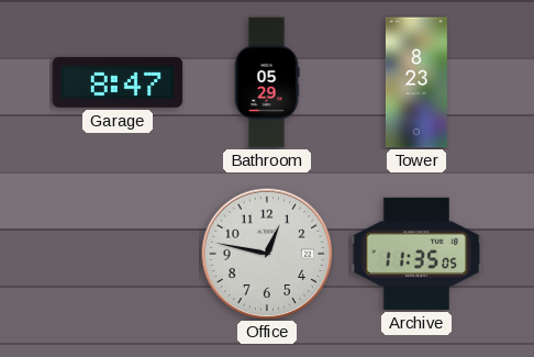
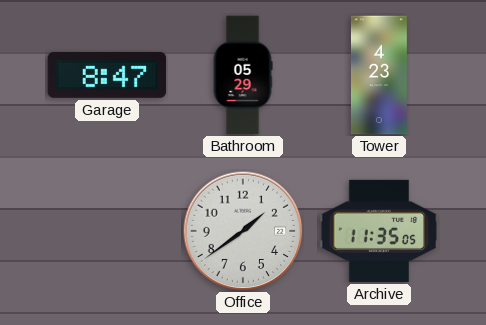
Tower: 8:23 -> 4:23 (379, 75)
Office: 12:47 -> 1:39 (243, 231)
